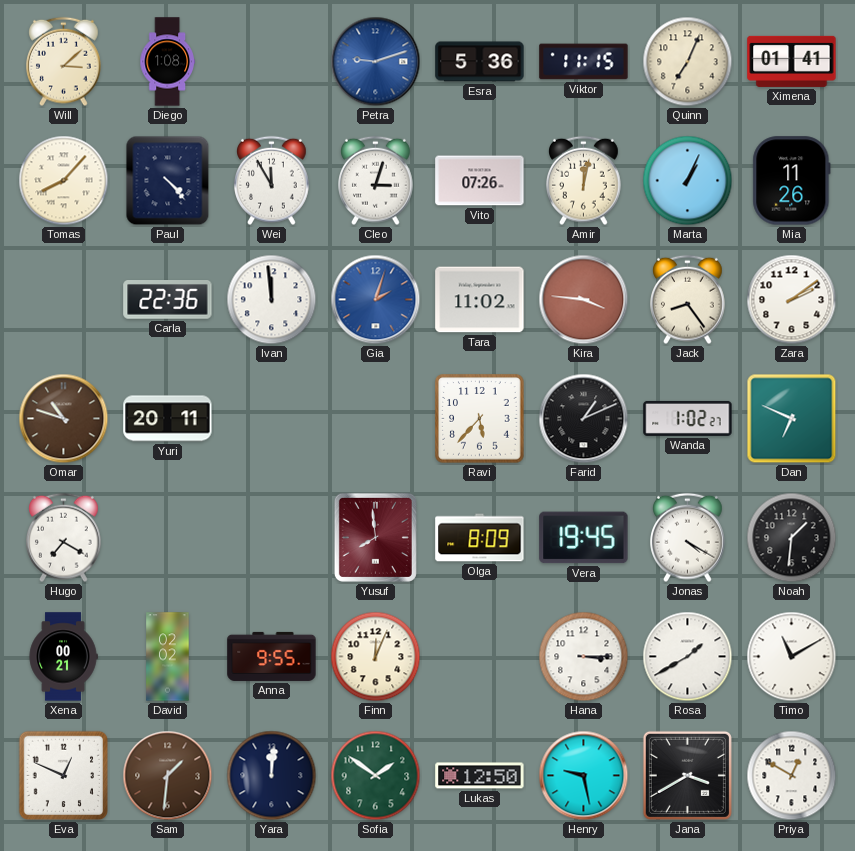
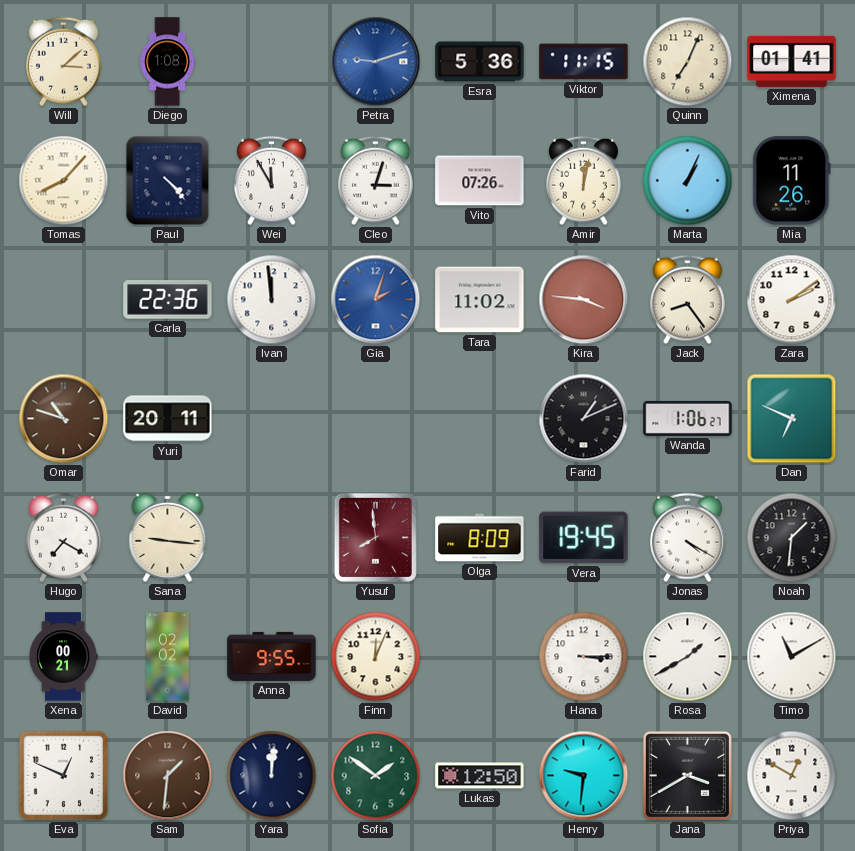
Ravi: 5:37 -> none (480, 419)
Wanda: 1:02 -> 1:06 (688, 418)
Sana: none -> 9:16 (168, 537)
Henry: 9:28 -> 9:31 (584, 776)
